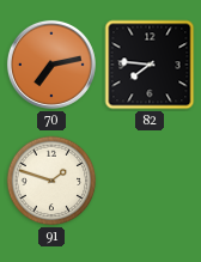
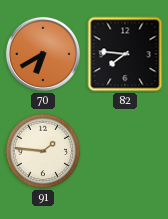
70: 7:13 -> 6:40 (43, 54)
91: 1:48 -> 1:46 (43, 151)
